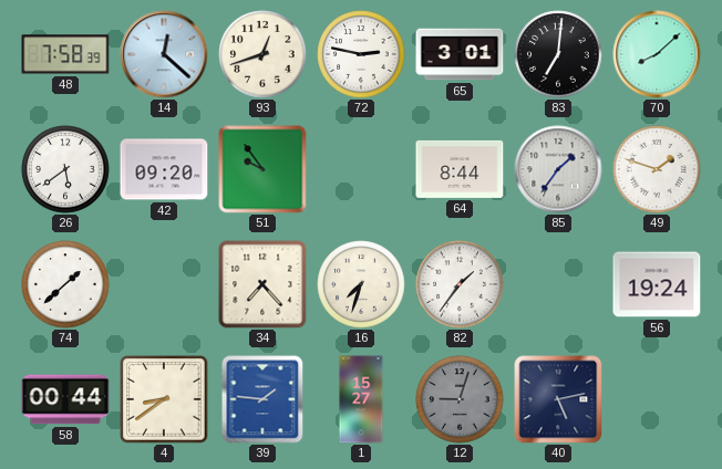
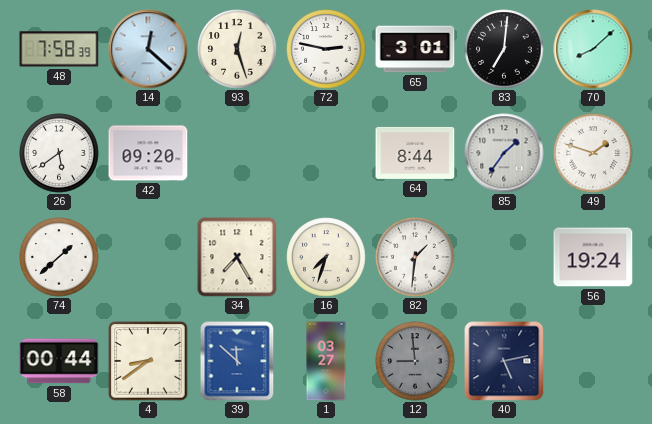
93: 12:42 -> 12:27 (237, 49)
51: 9:54 -> none (262, 169)
34: 7:23 -> 7:25 (237, 257)
82: 1:36 -> 1:31 (415, 257)
39: 1:46 -> 11:52 (237, 361)
1: 15:27 -> 03:27 (326, 361)
12: 9:03 -> 8:59 (415, 361)
